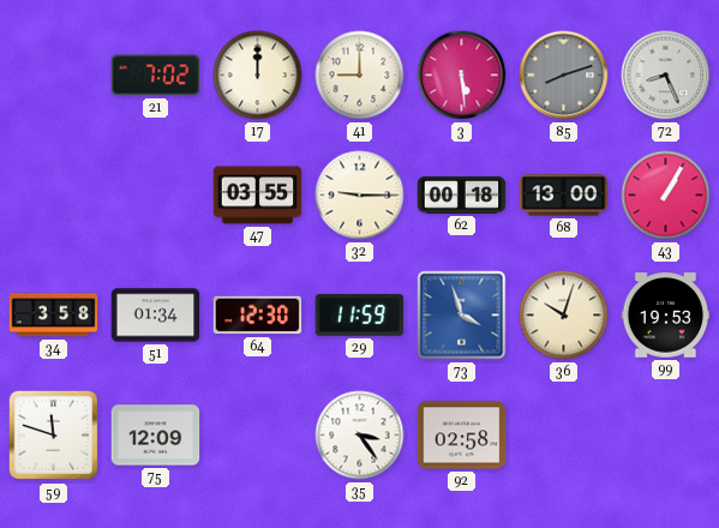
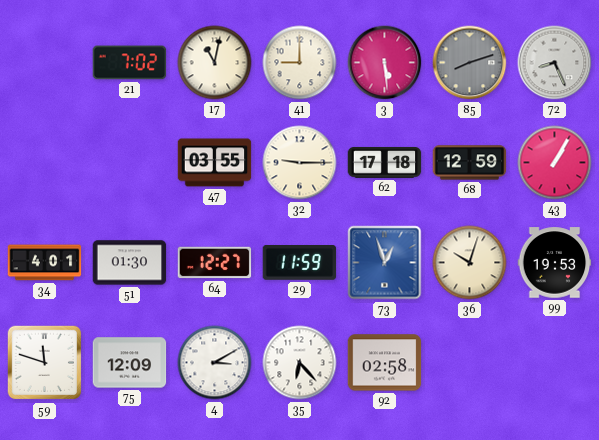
17: 12:00 -> 11:02 (215, 63)
62: 00:18 -> 17:18 (385, 163)
68: 13:00 -> 12:59 (470, 163)
34: 3:58 -> 4:01 (45, 263)
51: 01:34 -> 01:30 (130, 263)
64: 12:30 -> 12:27 (215, 263)
73: 3:57 -> 12:57 (385, 263)
4: none -> 3:10 (215, 363)
35: 3:24 -> 6:23 (300, 363)
